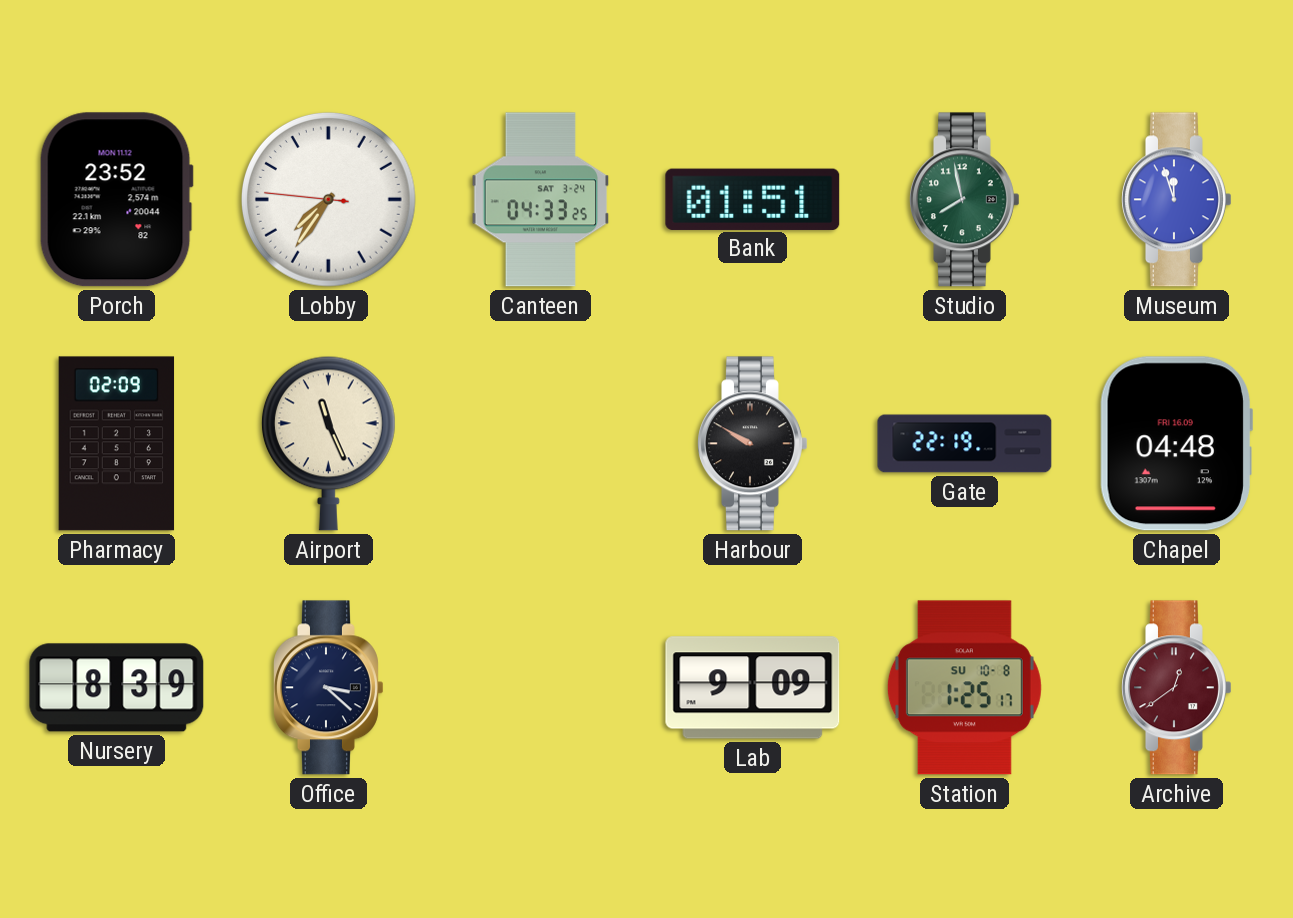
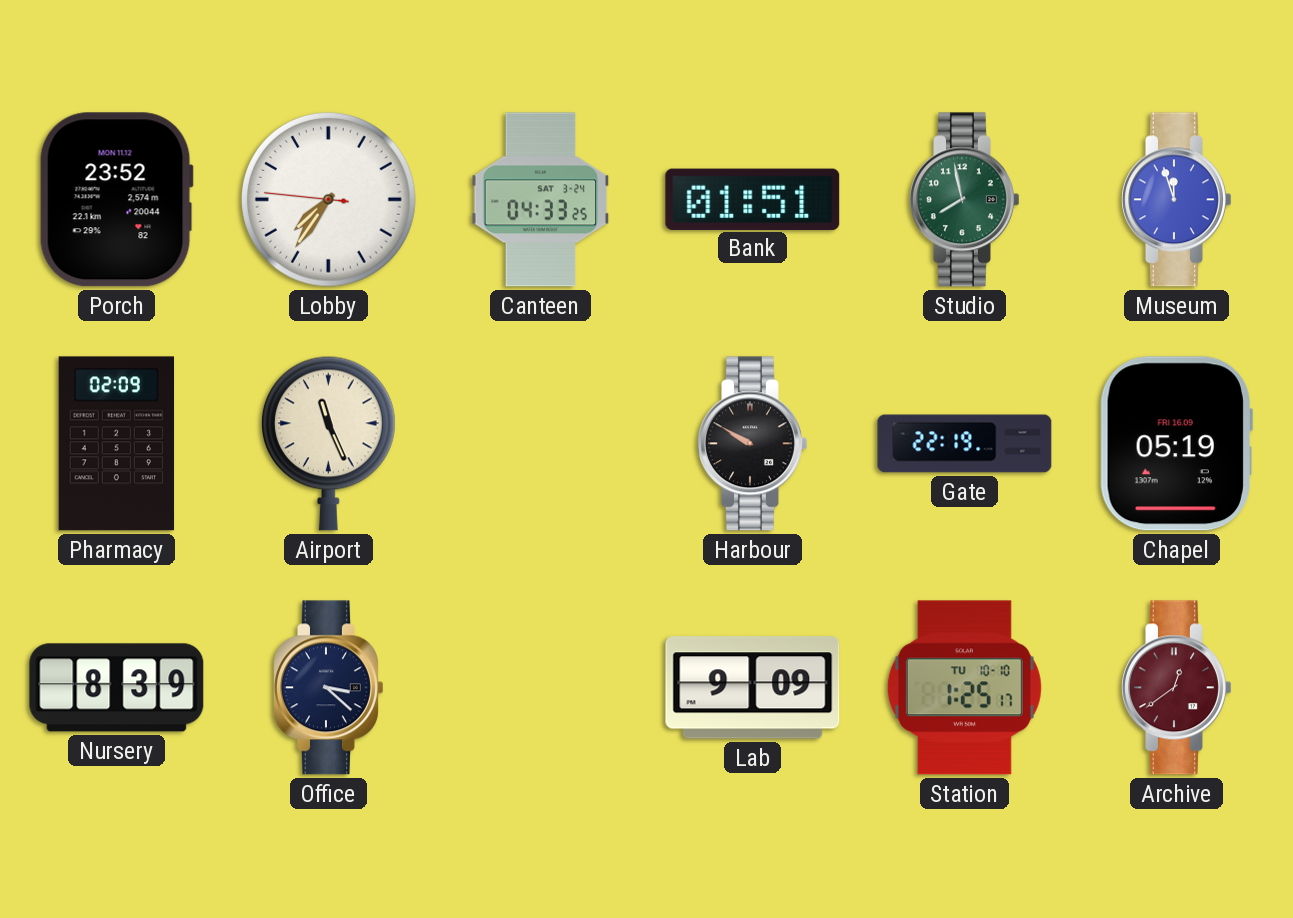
Chapel: 04:48 -> 05:19 (1176, 444)
Station date: SU 10-8 -> TU 10-10 (964, 688)
